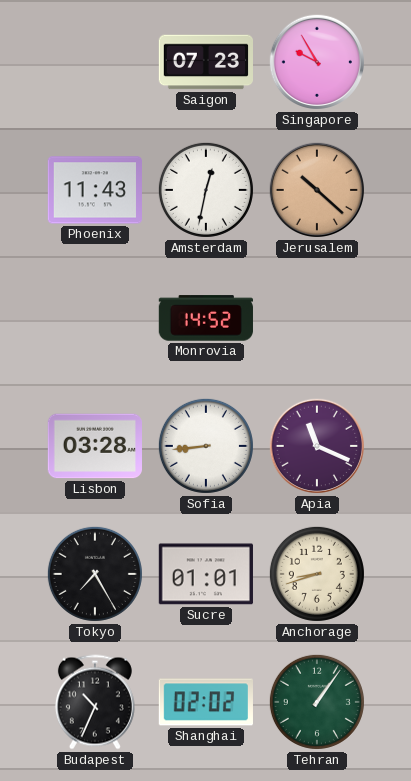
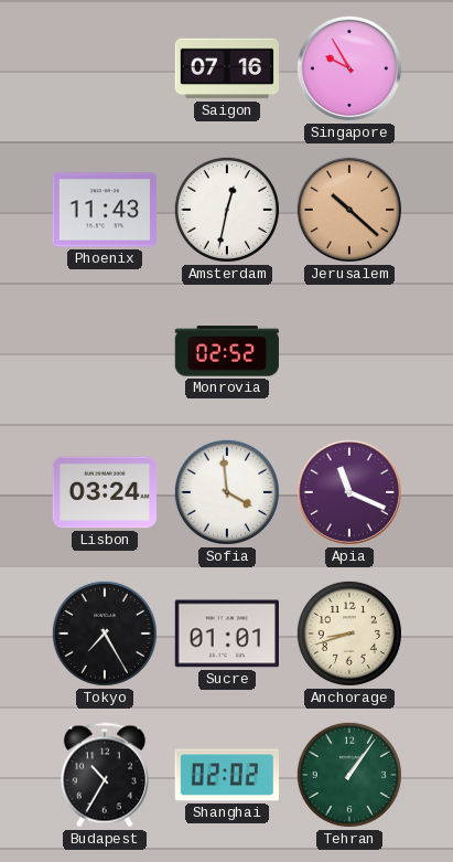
Saigon: 07:23 -> 07:16 (226, 68)
Monrovia: 14:52 -> 02:52 (226, 351)
Lisbon: 03:28 -> 03:24 (104, 492)
Sofia: 8:44 -> 3:59 (227, 492)
Budapest: 10:34 -> 10:35 (105, 775)
